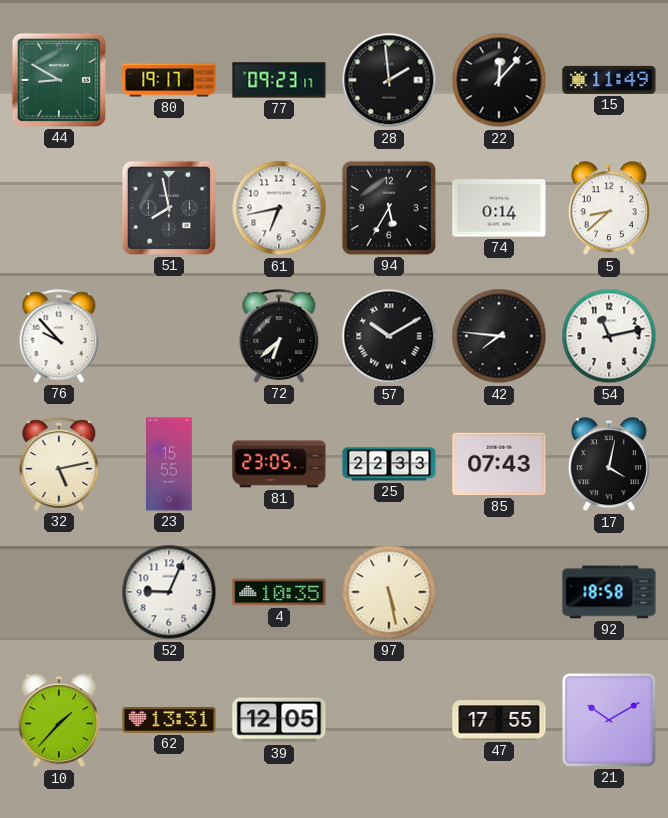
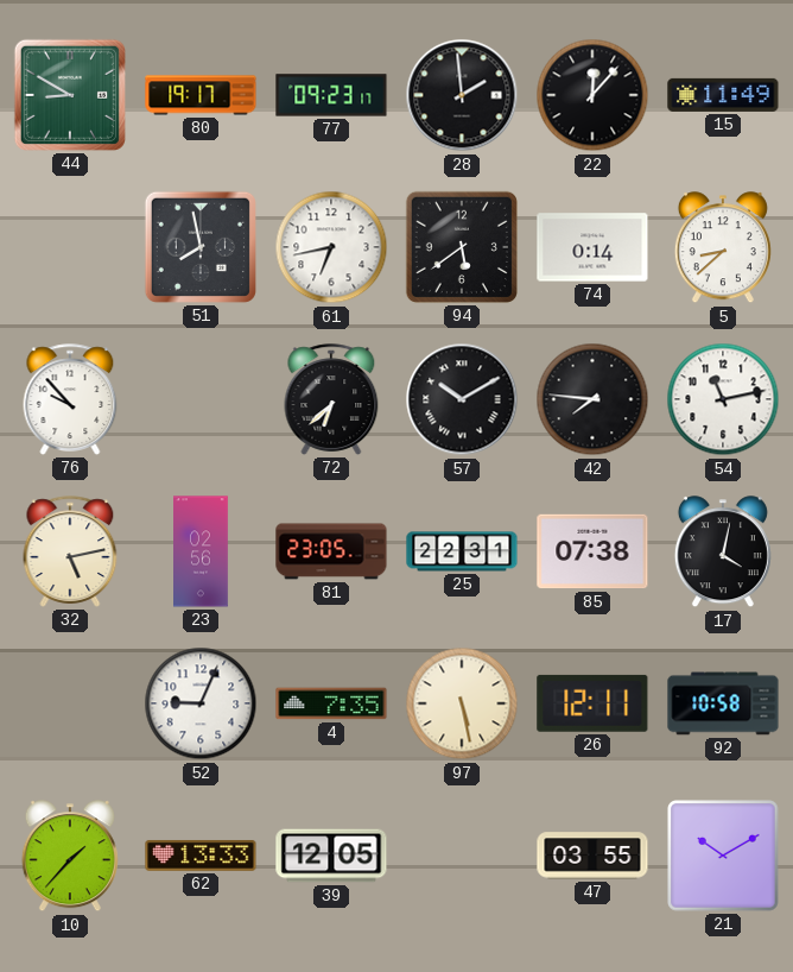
94: 5:35 -> 5:39 (462, 247)
23: 15:55 -> 02:56 (202, 551)
25: 22:33 -> 22:31 (462, 551)
85: 07:43 -> 07:38 (592, 551)
4: 10:35 -> 7:35 (331, 703)
26: none -> 12:11 (592, 703)
92: 18:58 -> 10:58 (723, 703)
62: 13:31 -> 13:33 (201, 856)
47: 17:55 -> 03:55 (592, 856)
